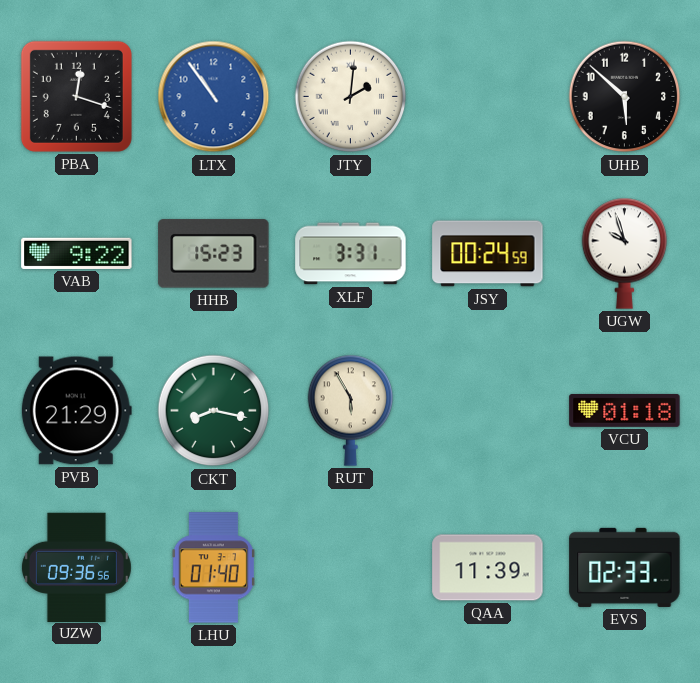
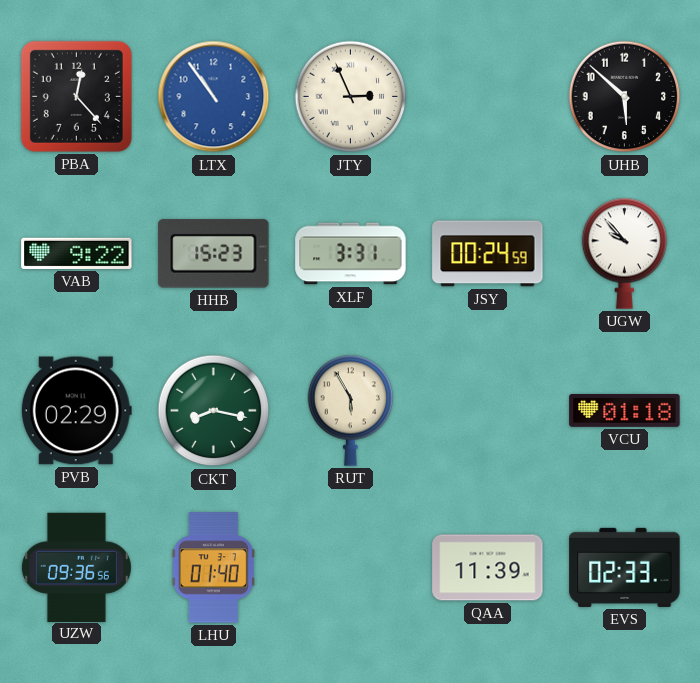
PBA: 12:18 -> 12:23 (76, 96)
JTY: 2:01 -> 2:56 (351, 97)
UGW: 9:57 -> 9:53 (625, 253)
PVB: 21:29 -> 02:29 (76, 411)
